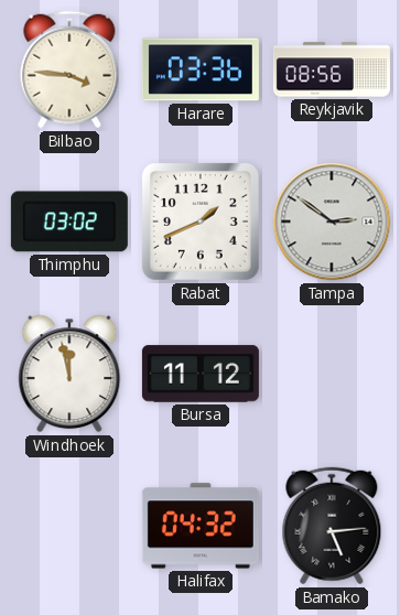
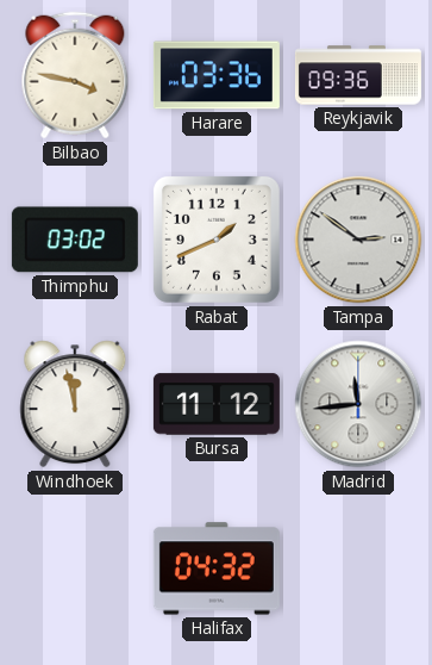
Bilbao: 3:46 -> 3:47 (75, 75)
Reykjavik: 08:56 -> 09:36 (358, 75)
Madrid: none -> 11:44 (358, 404)
Bamako: 5:14 -> none (332, 526)
